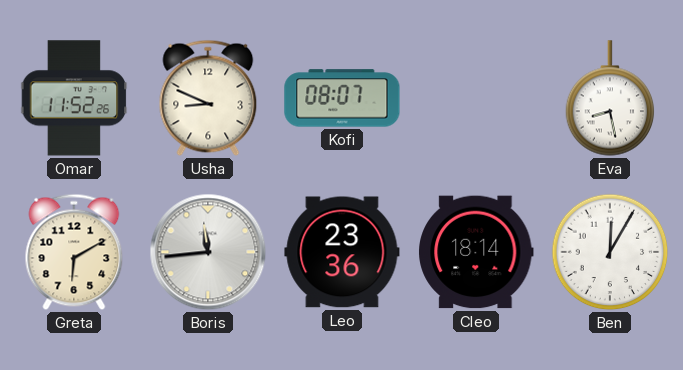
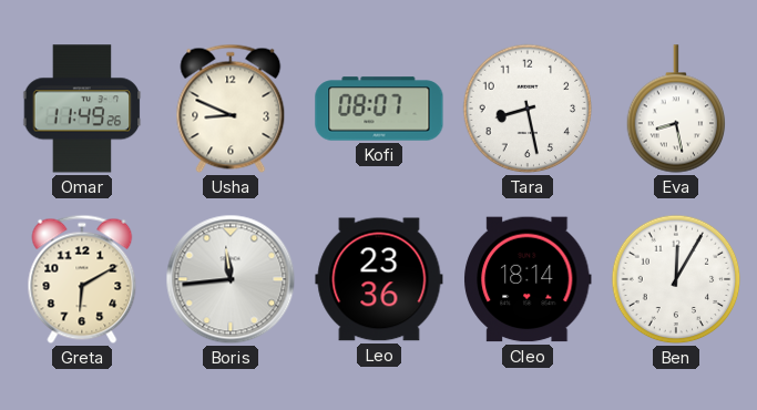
Omar: 11:52 -> 11:49 (82, 109)
Tara: none -> 8:28 (528, 109)
